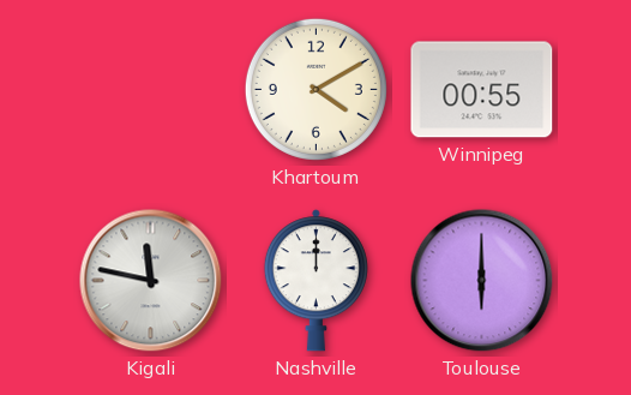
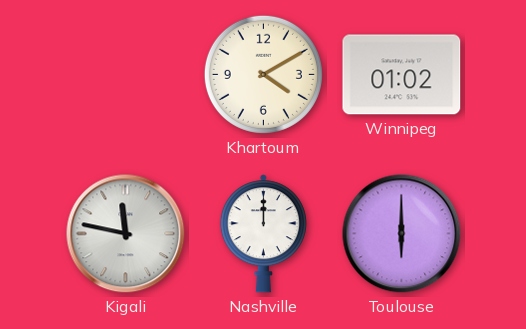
Winnipeg: 00:55 -> 01:02 (402, 75)
